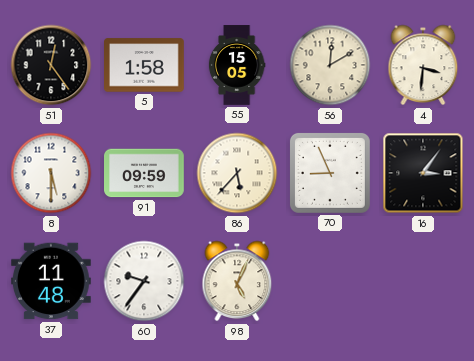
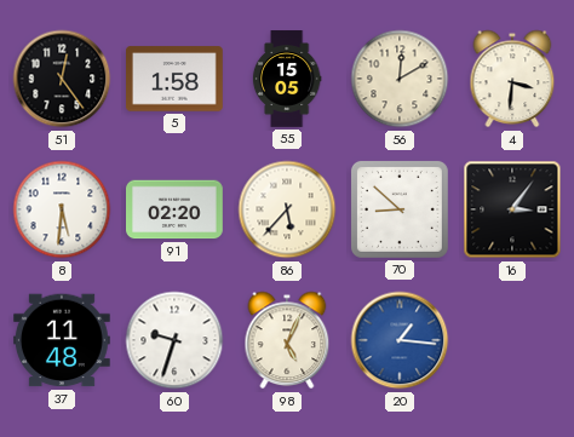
8: 5:30 -> 5:31 (62, 209)
91: 09:59 -> 02:20 (176, 209)
70: 8:56 -> 8:52 (400, 209)
60: 9:36 -> 9:33 (174, 340)
20: none -> 1:16 (400, 340)
